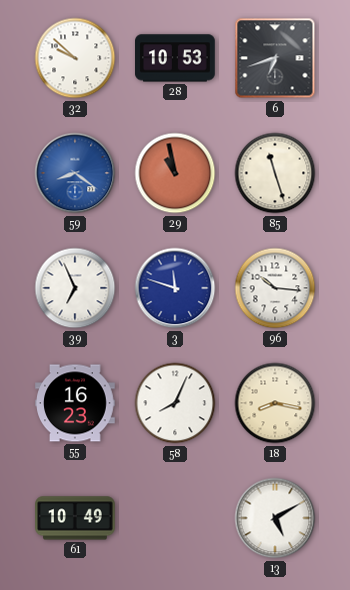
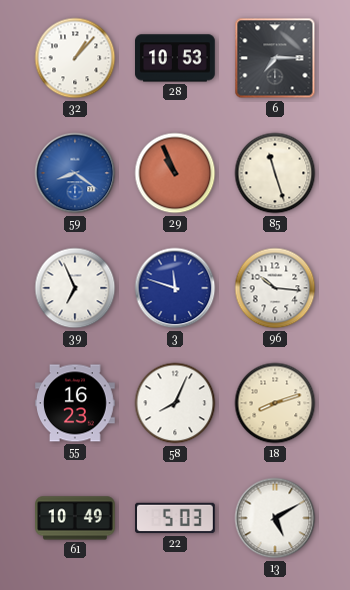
32: 9:52 -> 1:07 (75, 58)
6: 6:42 -> 7:15 (275, 58)
29: 10:58 -> 10:56 (175, 173)
18: 8:17 -> 8:12 (275, 403)
22: none -> 5:03 (175, 518)
